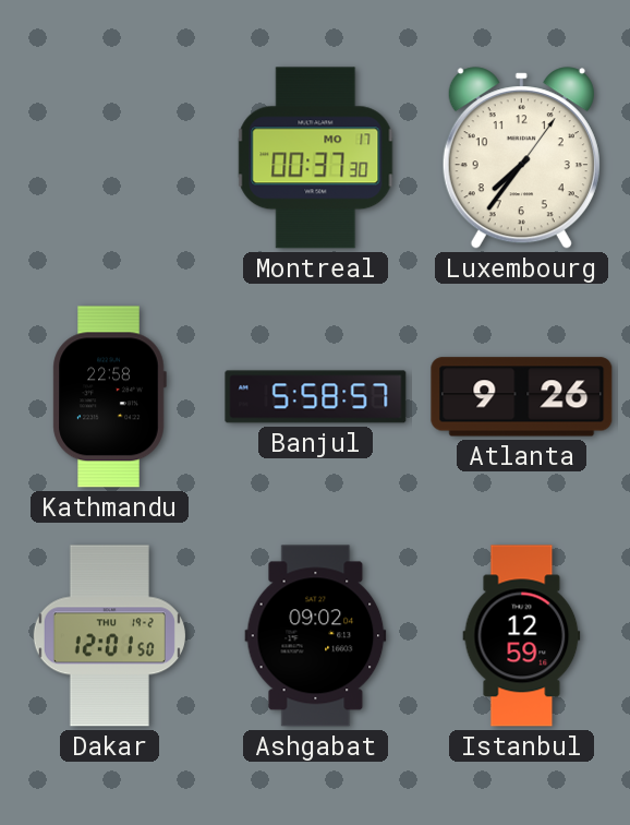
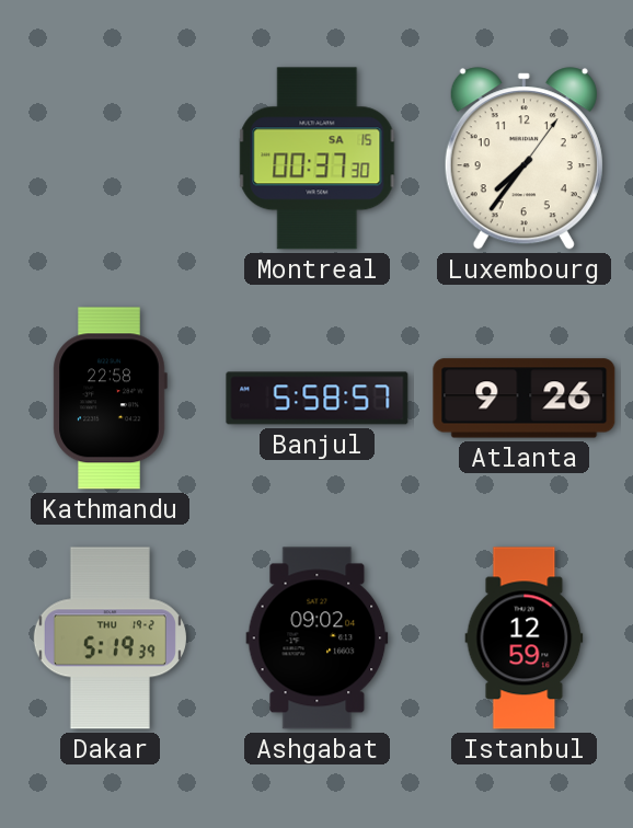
Montreal date: MO 17 -> SA 15 (318, 159)
Dakar: 12:01 -> 5:19 (110, 639)
